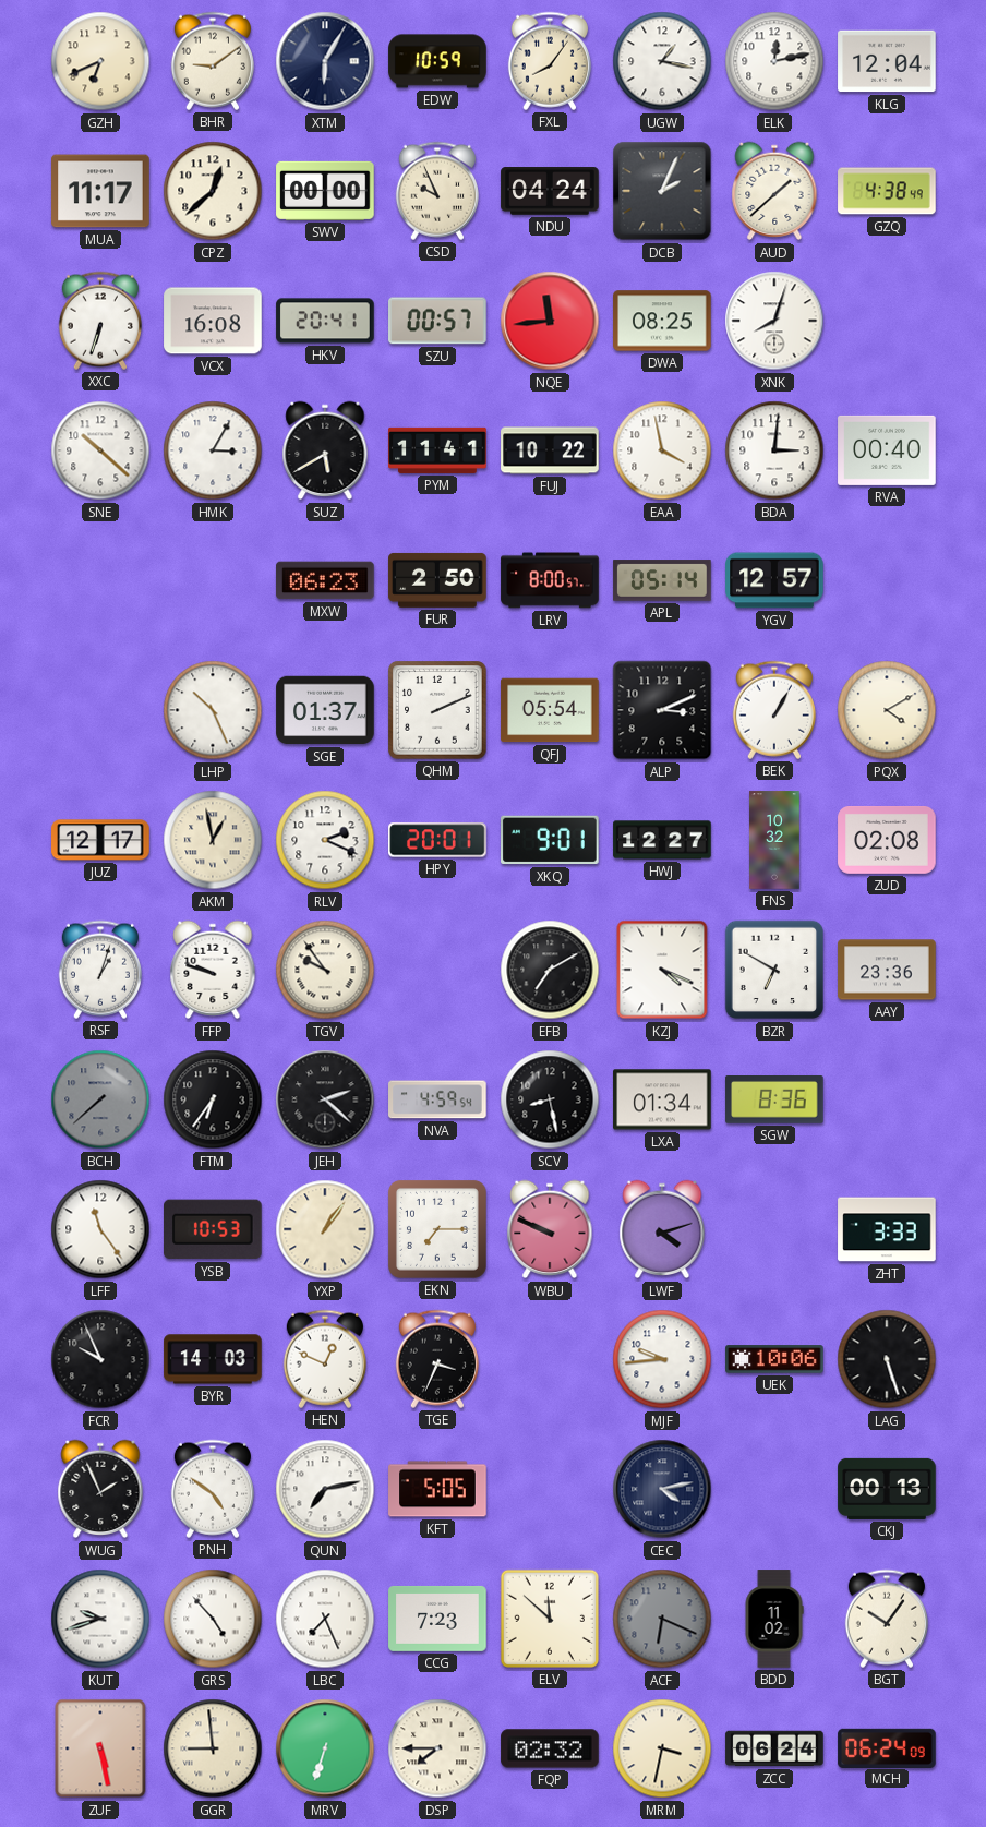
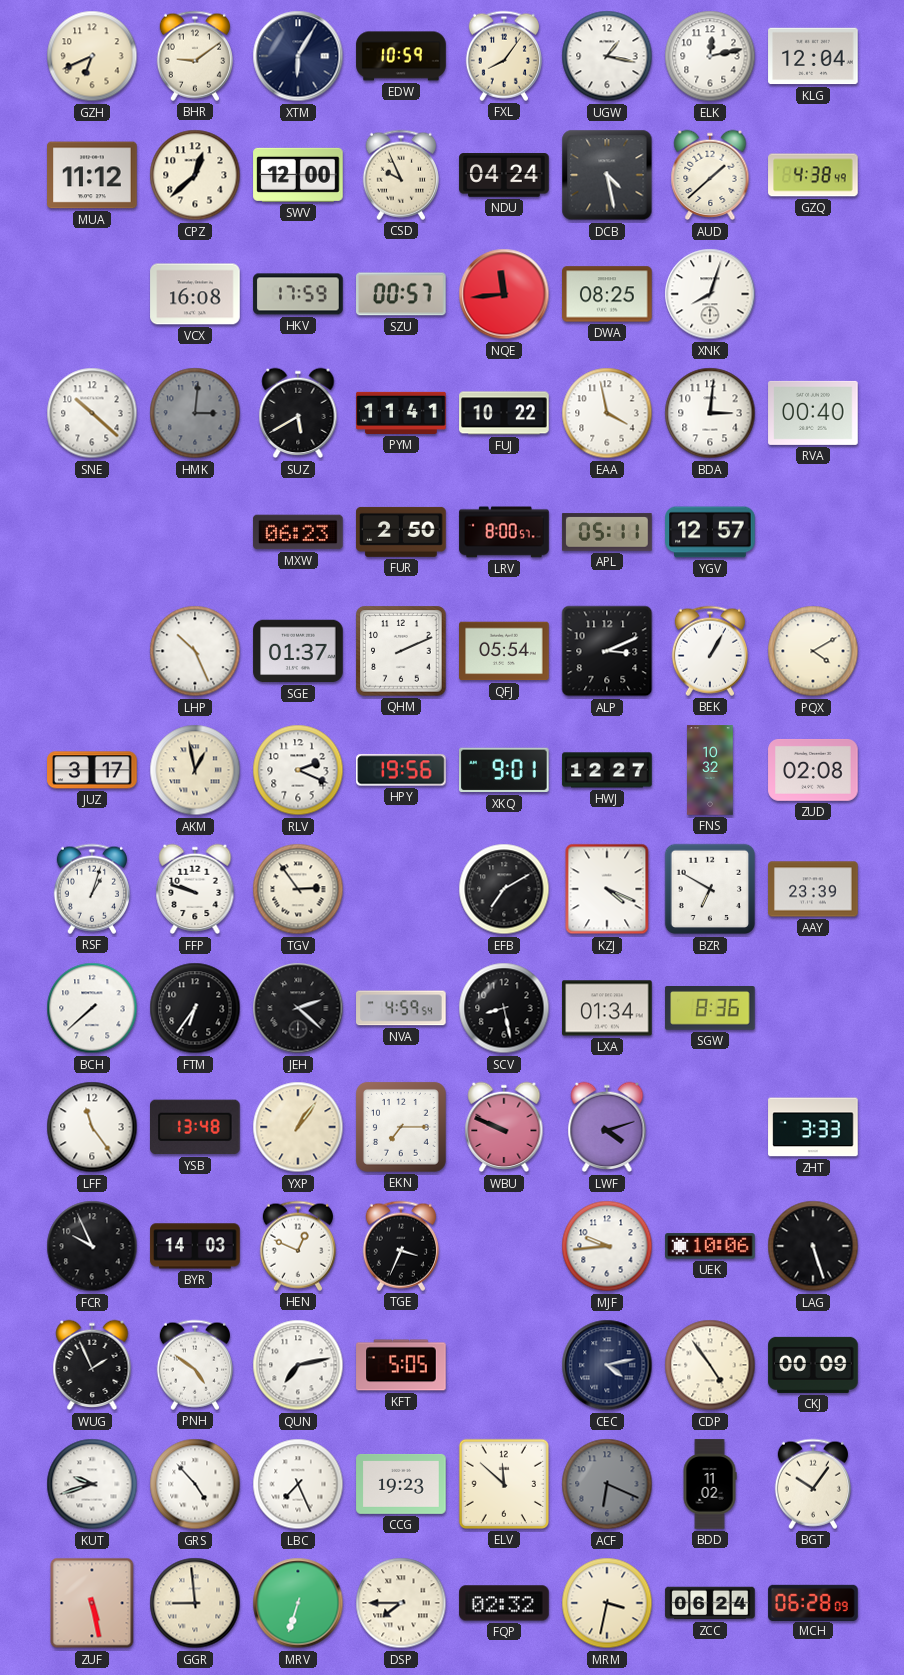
MUA: 11:17 -> 11:12 (92, 175)
SWV: 00:00 -> 12:00 (298, 175)
DCB: 2:04 -> 4:28 (607, 175)
XXC: 6:33 -> none (100, 321)
HKV: 20:41 -> 17:59 (298, 294)
HMK: 3:05 -> 3:01 (195, 413)
HMK dial: white -> grey (195, 413)
APL: 05:14 -> 05:11 (607, 532)
JUZ: 12:17 -> 3:17 (92, 770)
HPY: 20:01 -> 19:56 (401, 770)
TGV: 9:54 -> 2:54 (298, 889)
AAY: 23:36 -> 23:39 (813, 889)
BCH dial: grey -> white (92, 1008)
YSB: 10:53 -> 13:48 (196, 1127)
CDP: none -> 4:54 (710, 1365)
CKJ: 00:13 -> 00:09 (813, 1365)
CCG: 7:23 -> 19:23 (401, 1484)
MCH: 06:24 -> 06:28 (813, 1602)
